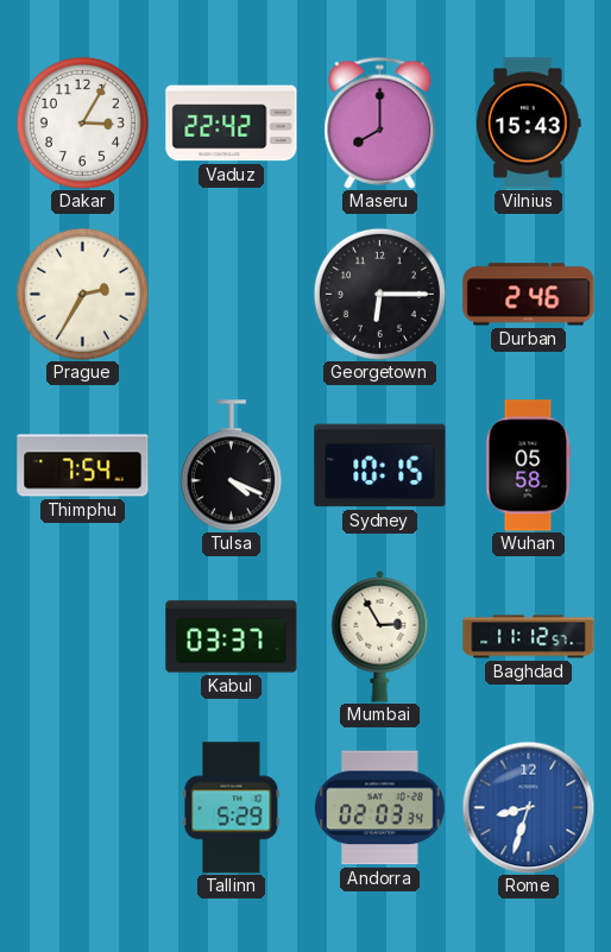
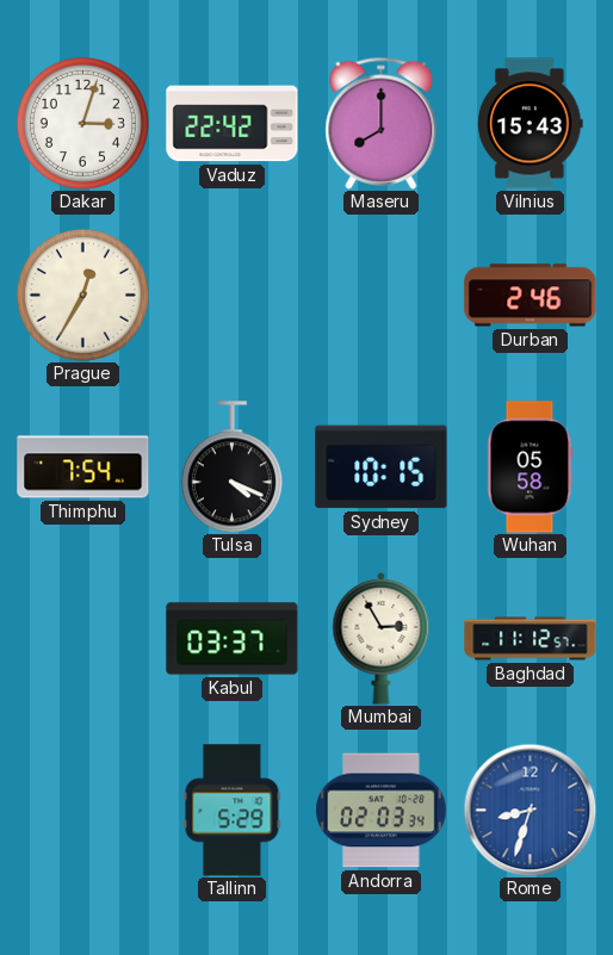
Dakar: 3:05 -> 3:03 (82, 123)
Prague: 2:35 -> 12:35 (82, 294)
Georgetown: 6:15 -> none (379, 294)
